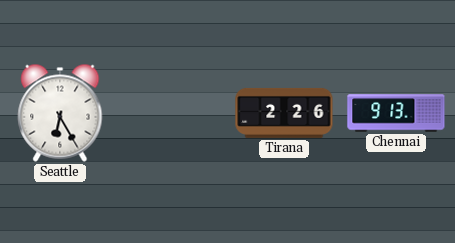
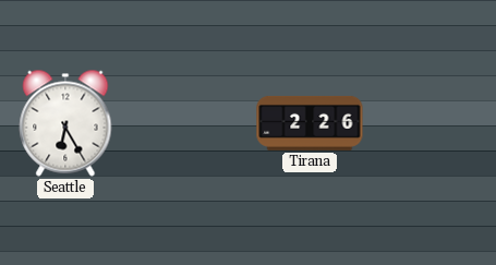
Chennai: 9:13 -> none (396, 113)
